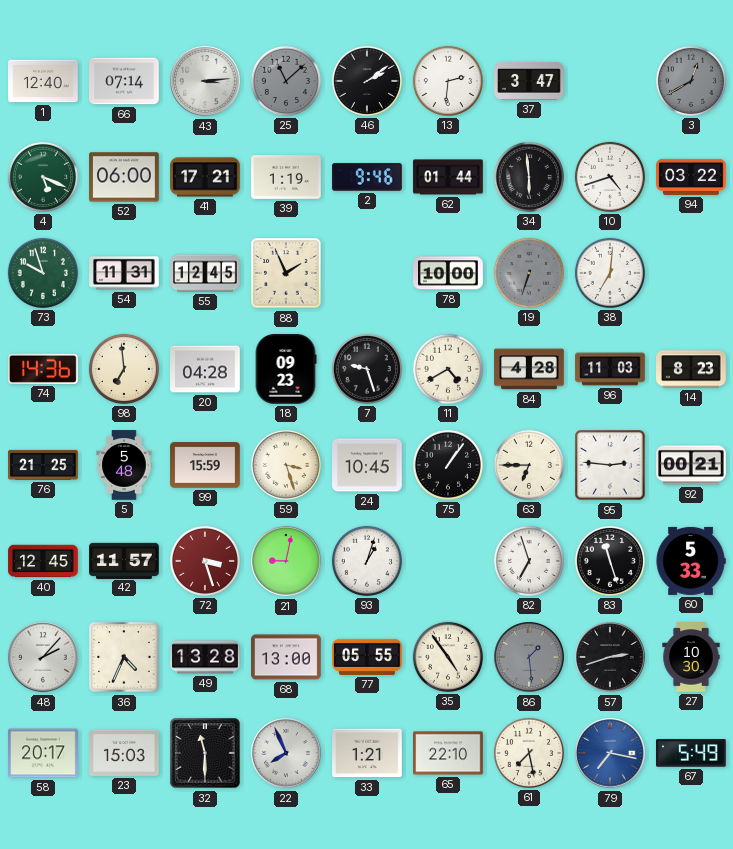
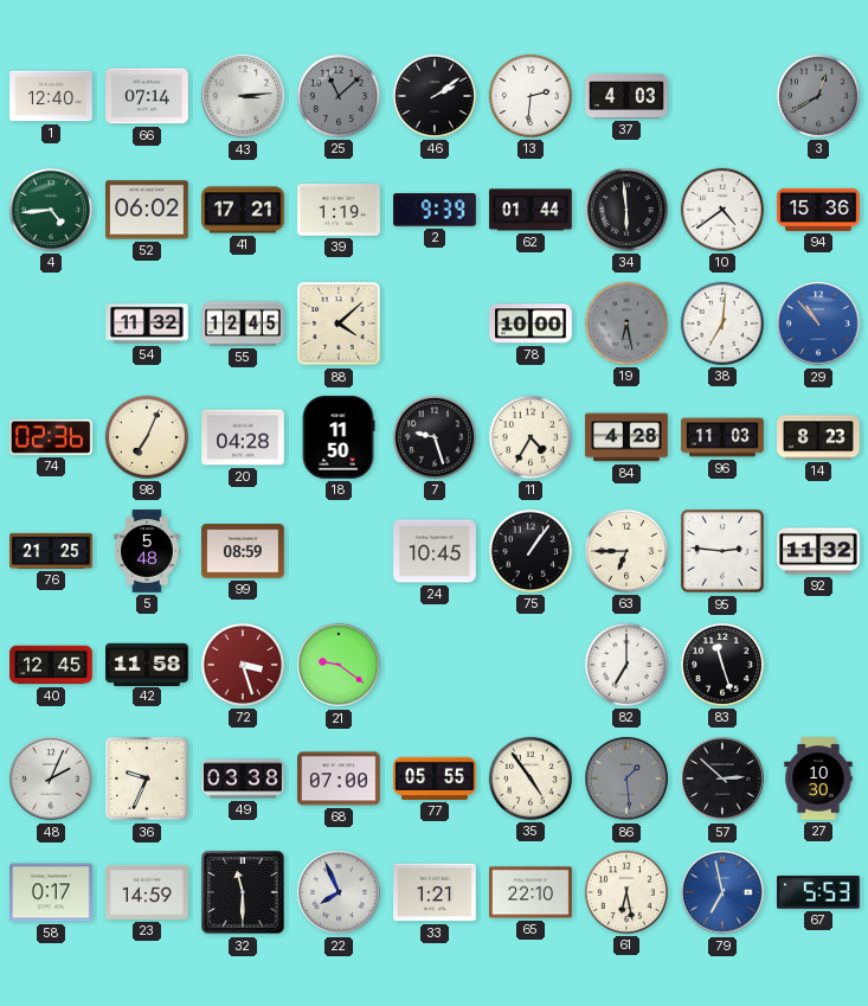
37: 3:47 -> 4:03 (626, 96)
4: 5:19 -> 4:44 (51, 210)
52: 06:00 -> 06:02 (147, 210)
2: 9:46 -> 9:39 (435, 210)
10: 4:42 -> 4:39 (722, 210)
94: 03:22 -> 15:36 (818, 210)
73: 9:57 -> none (43, 273)
54: 11:31 -> 11:32 (147, 323)
88: 1:56 -> 4:08 (339, 323)
19: 6:33 -> 6:28 (626, 323)
29: none -> 10:53 (818, 323)
74: 14:36 -> 02:36 (51, 437)
98: 6:59 -> 7:04 (147, 437)
18: 09:23 -> 11:50 (339, 437)
11: 4:40 -> 4:35 (531, 437)
99: 15:59 -> 08:59 (243, 551)
59: 3:27 -> none (286, 465)
92: 00:21 -> 11:32 (818, 551)
42: 11:57 -> 11:58 (147, 664)
21: 9:02 -> 9:21 (339, 665)
93: 1:03 -> none (367, 561)
82: 6:57 -> 7:00 (626, 665)
60: 5:33 -> none (691, 561)
48: 2:07 -> 2:04 (51, 778)
36: 4:34 -> 9:34 (147, 778)
49: 13:28 -> 03:38 (243, 778)
68: 13:00 -> 07:00 (339, 778)
57: 2:42 -> 2:52 (722, 778)
58: 20:17 -> 0:17 (51, 892)
23: 15:03 -> 14:59 (147, 892)
61: 7:28 -> 6:28 (626, 892)
79: 7:17 -> 6:58 (722, 892)
67: 5:49 -> 5:53 (819, 892)
